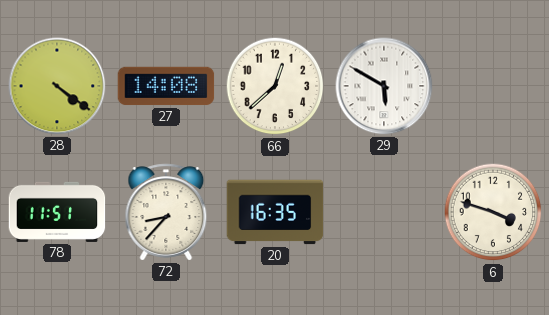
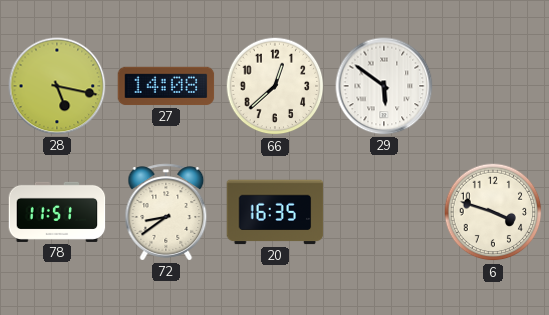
28: 4:21 -> 5:17 (57, 86)
29: 5:50 -> 5:51 (384, 86)
72: 8:37 -> 8:39 (166, 212)
